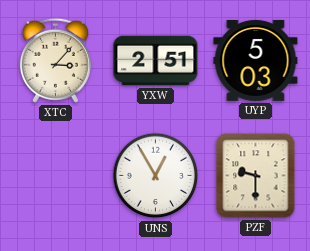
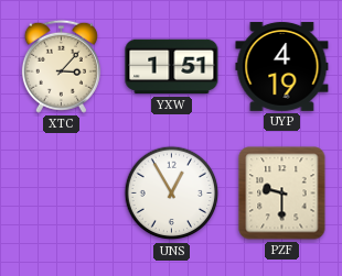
YXW: 2:51 -> 1:51 (172, 67)
UYP: 5:03 -> 4:19 (282, 66)
